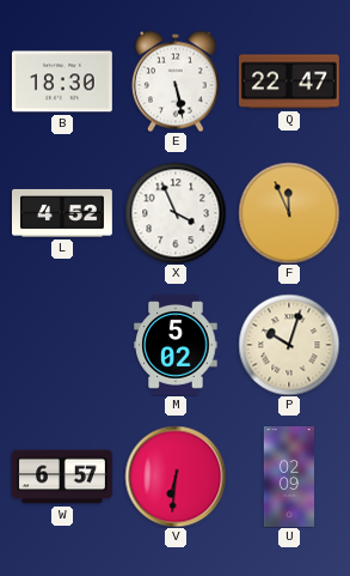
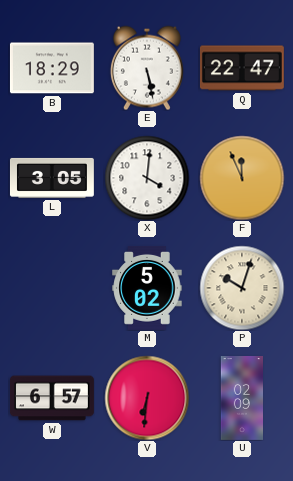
B: 18:30 -> 18:29 (52, 68)
L: 4:52 -> 3:05 (52, 178)
X: 3:56 -> 4:01 (147, 178)
